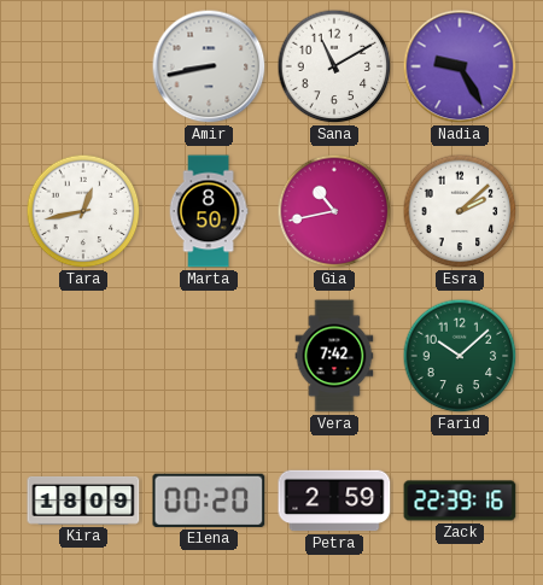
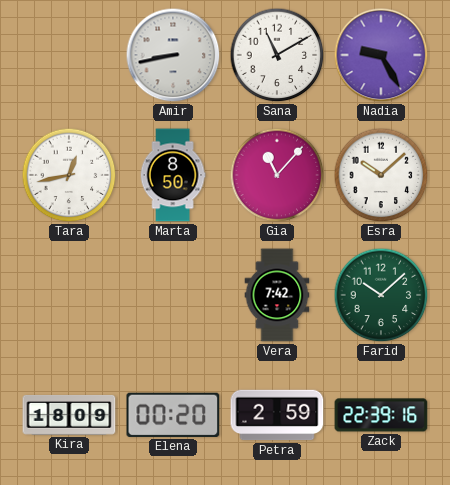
Gia: 10:43 -> 11:07 (277, 175)
Esra: 2:08 -> 10:08 (381, 175)
